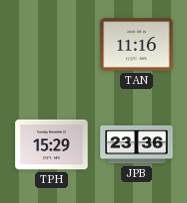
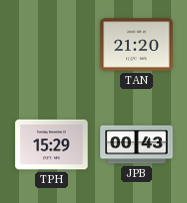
TAN: 11:16 -> 21:20 (137, 45)
JPB: 23:36 -> 00:43 (137, 145)
